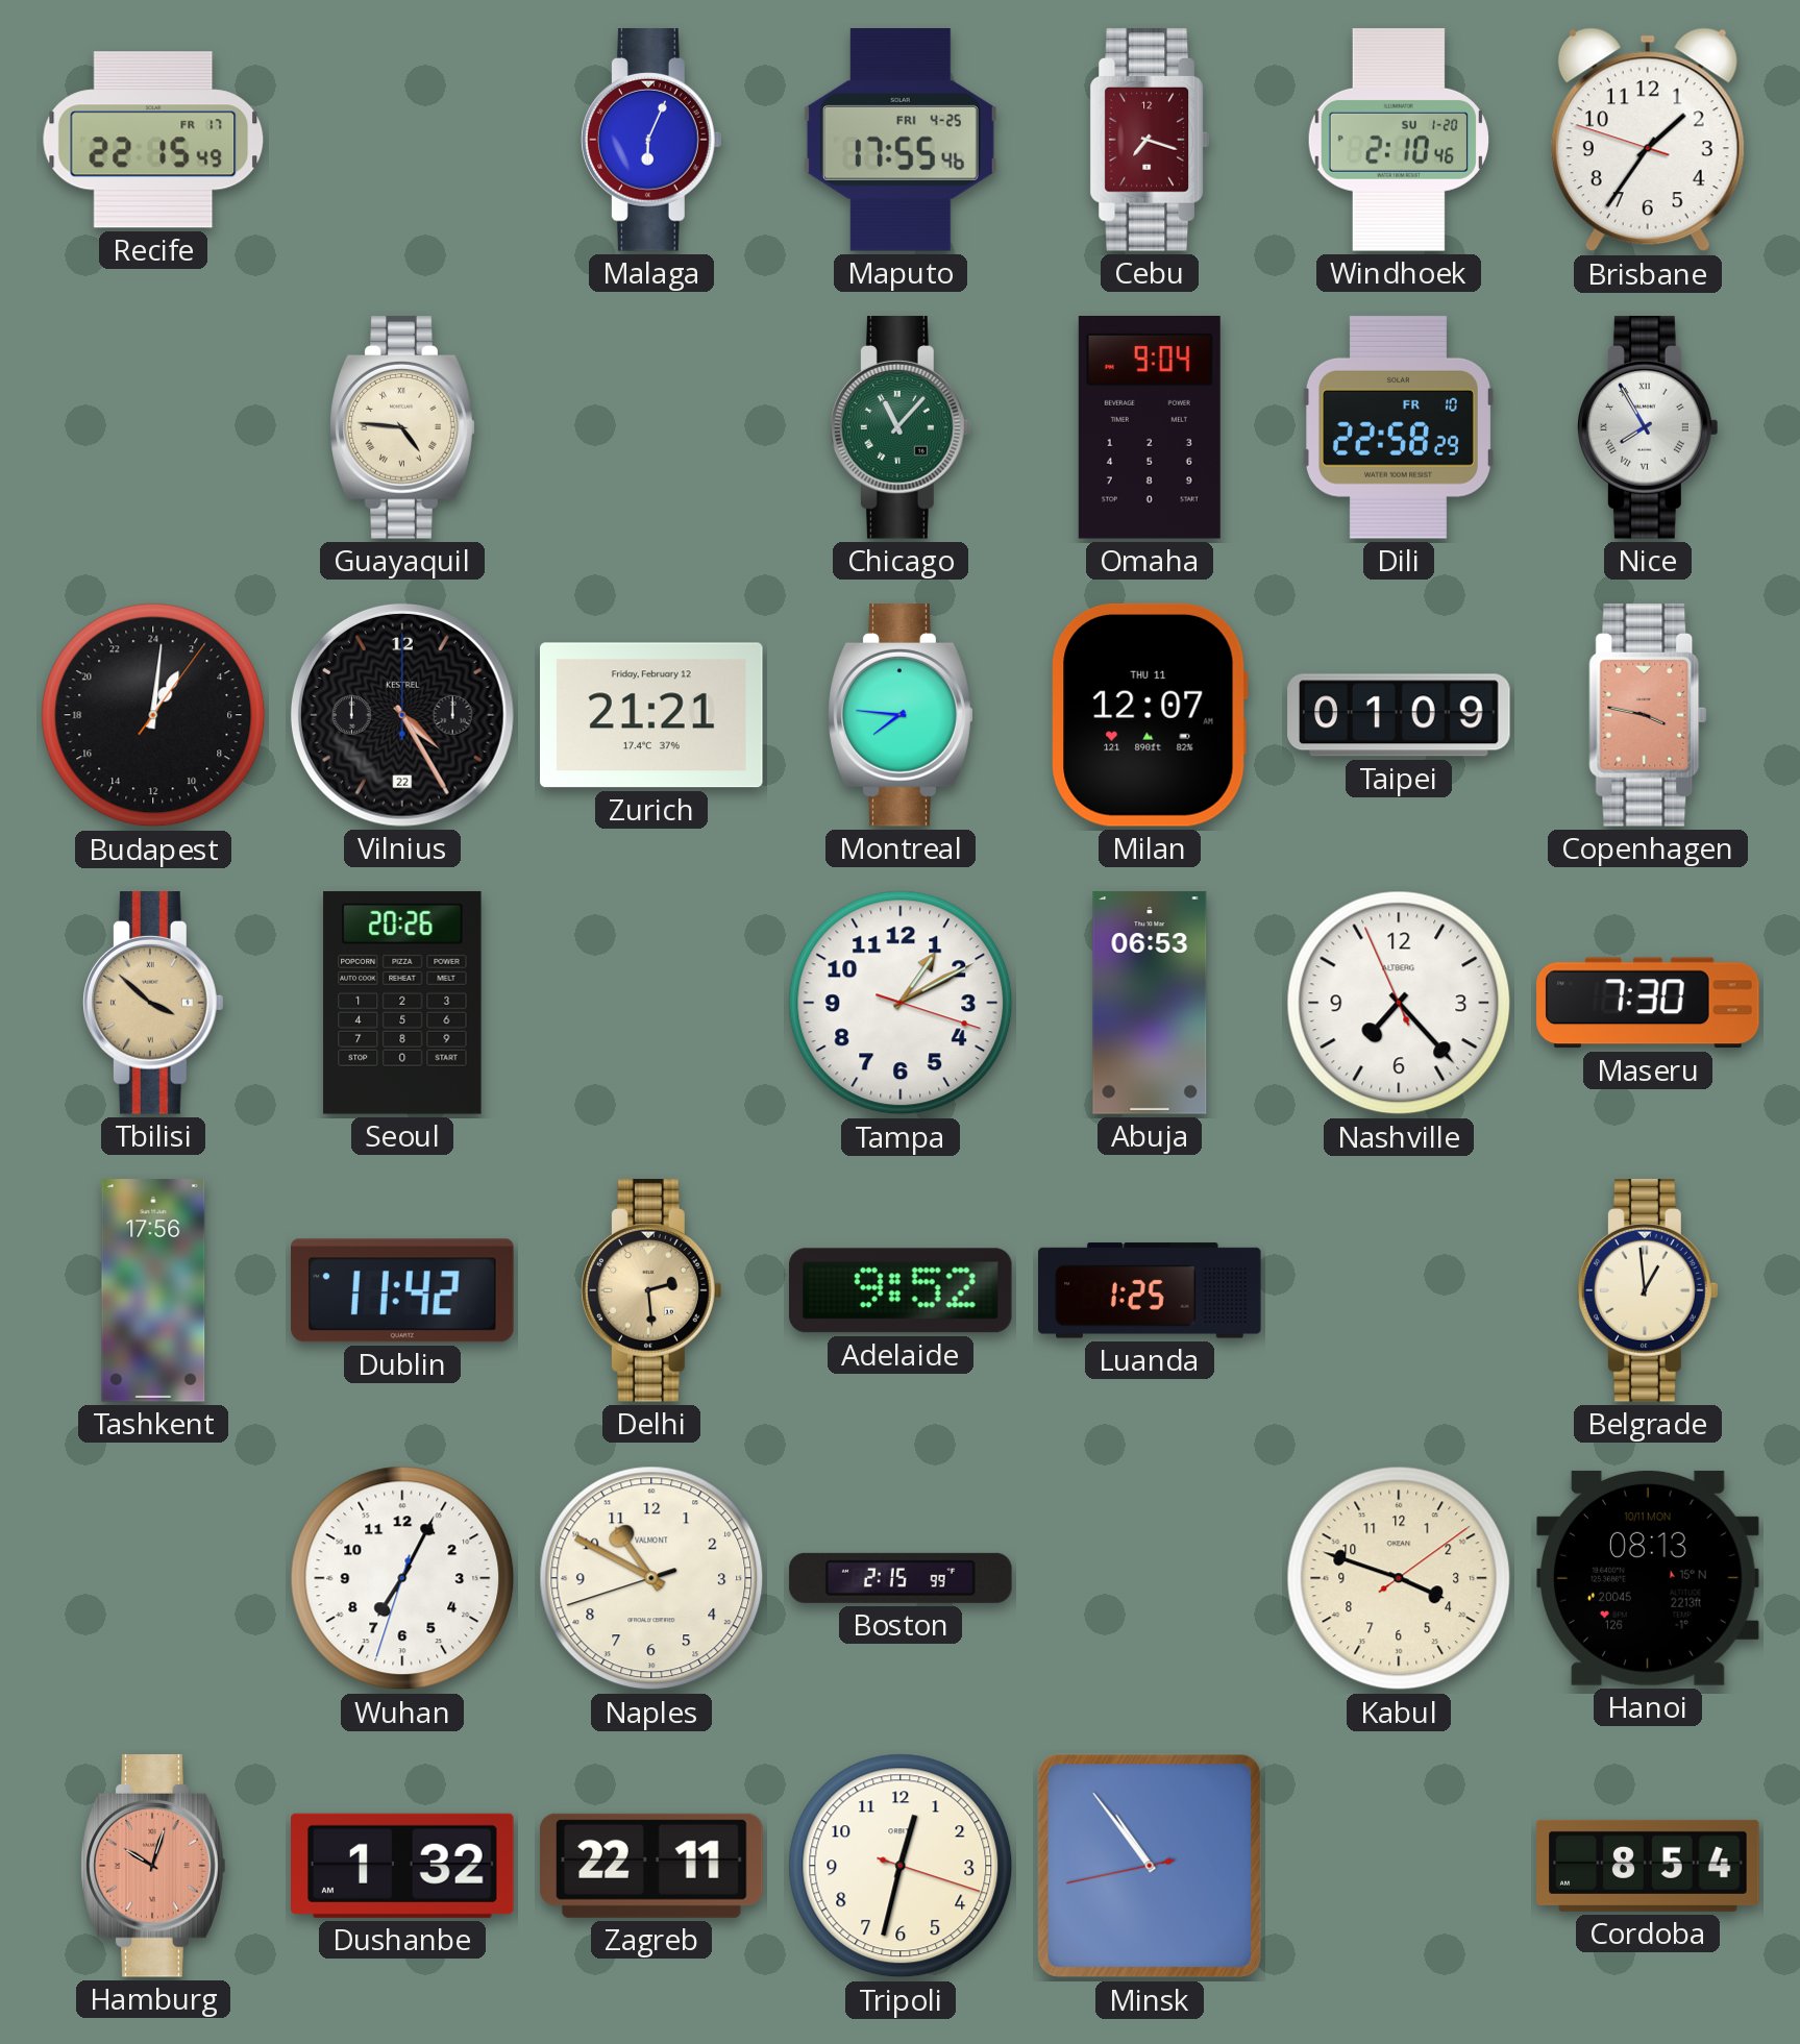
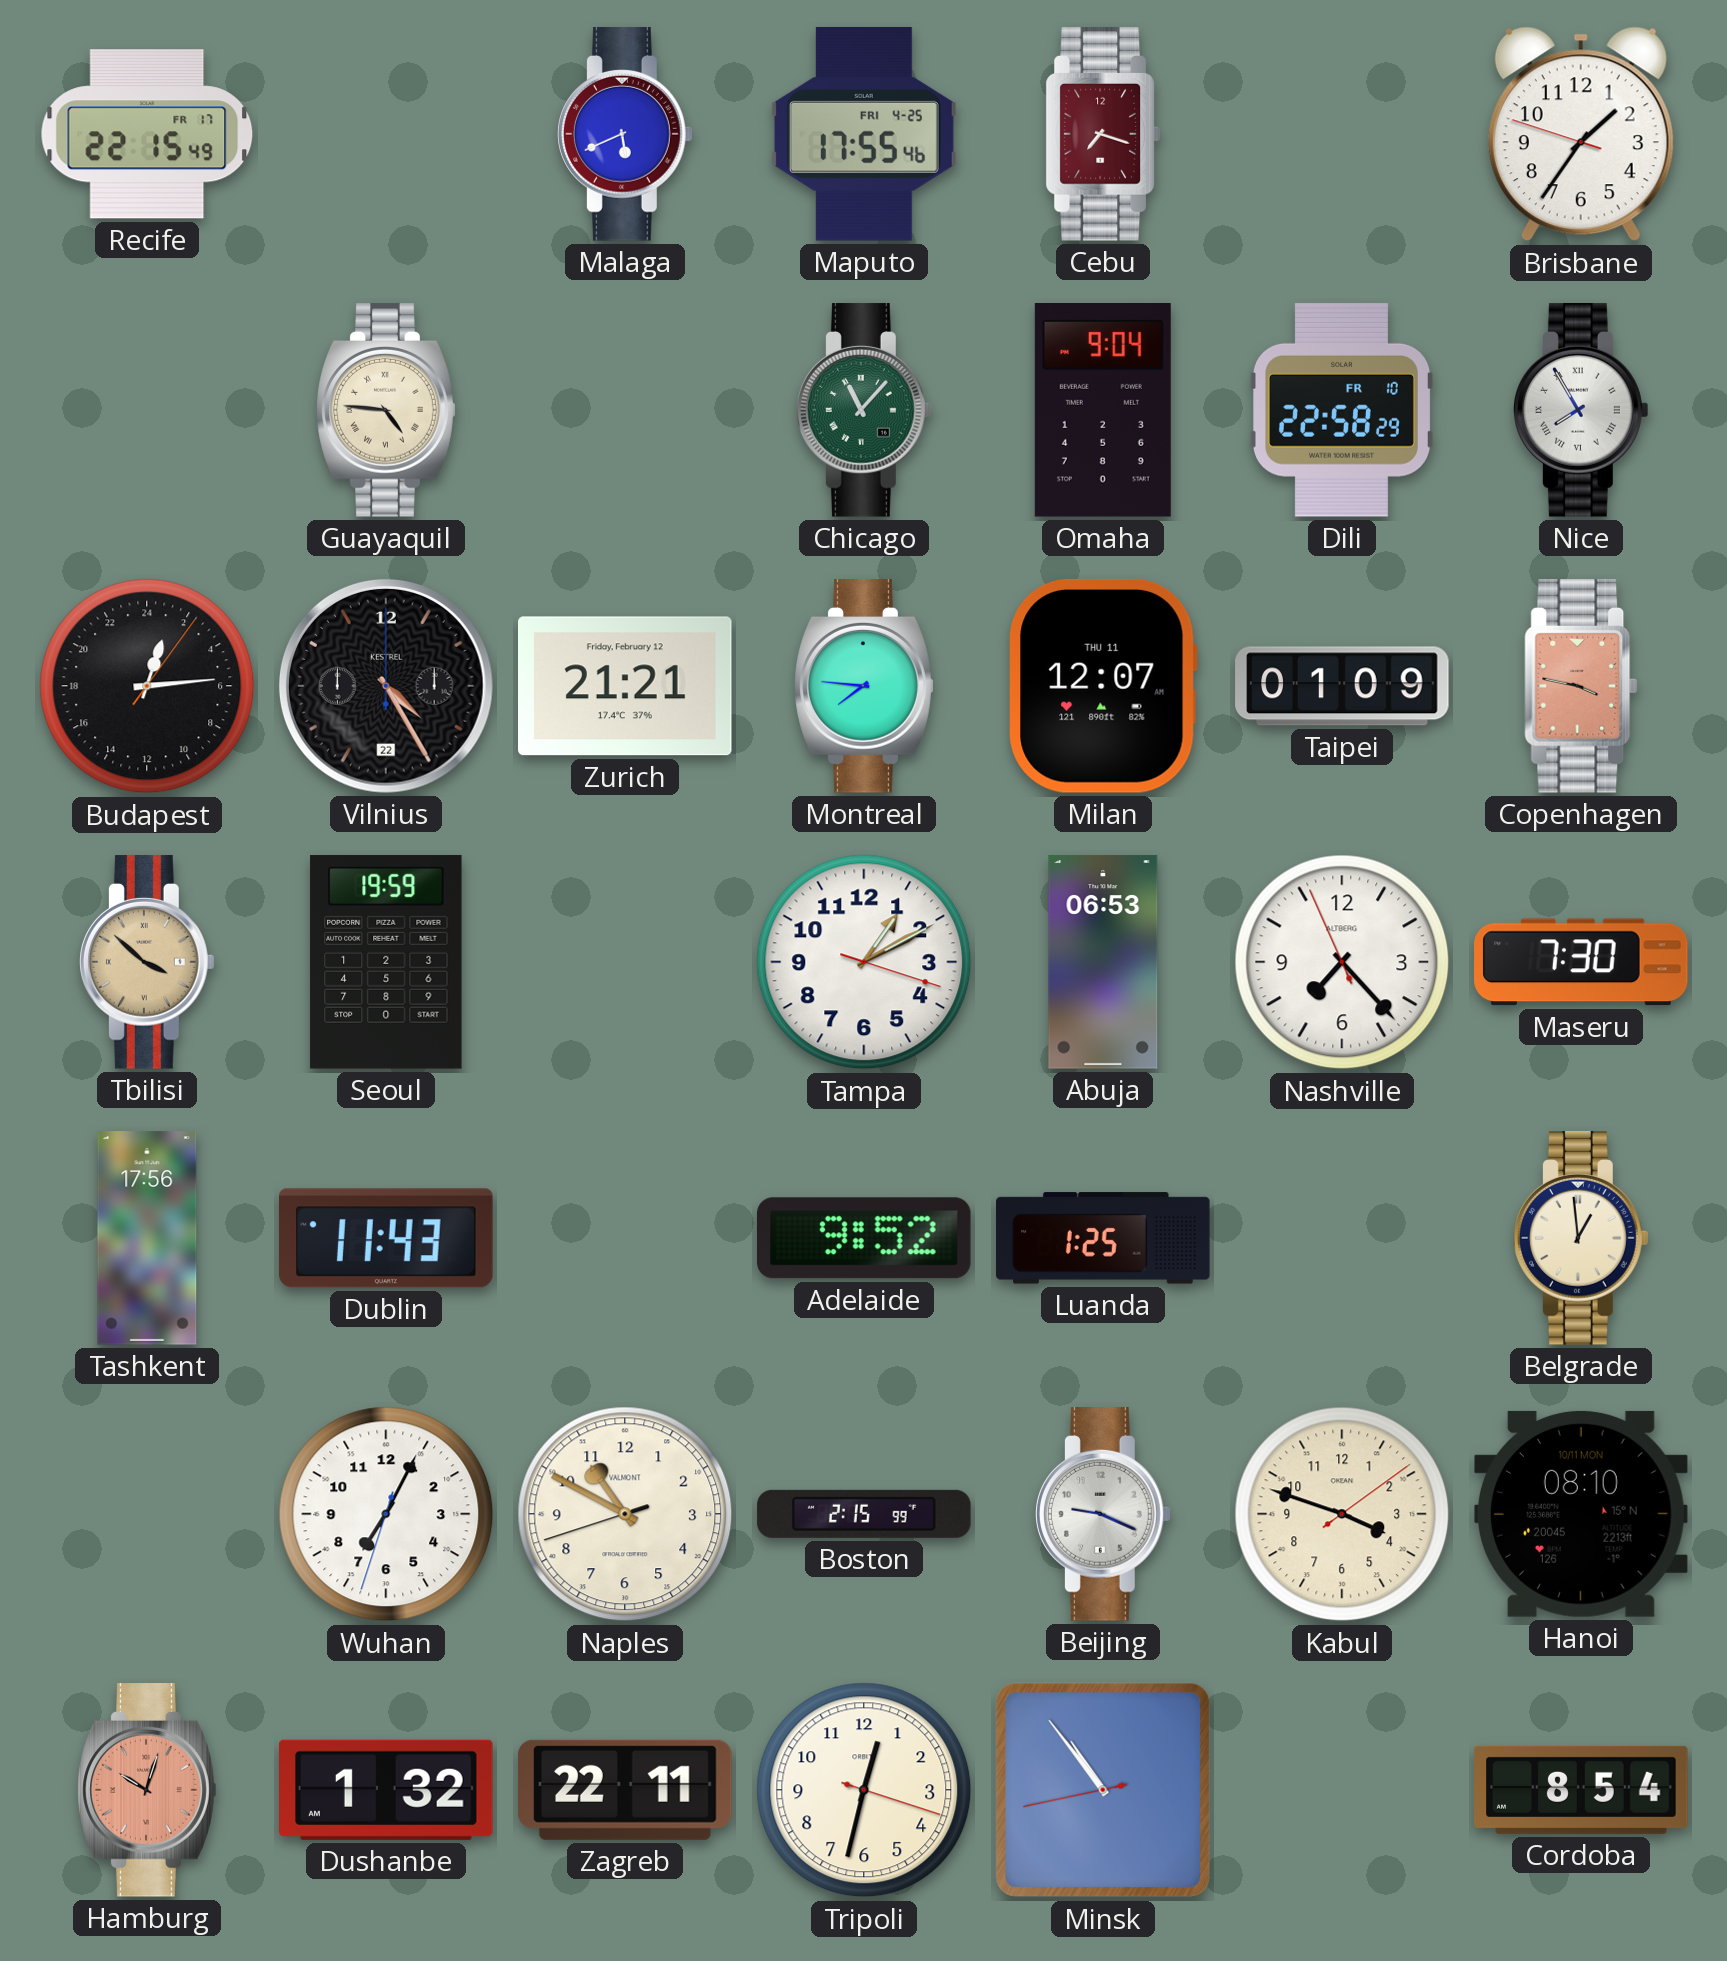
Malaga: 6:04 -> 5:41 (625, 134)
Windhoek: 2:10 -> none (1399, 140)
Budapest: 2:01 -> 1:14 (147, 686)
Seoul: 20:26 -> 19:59 (386, 962)
Dublin: 11:42 -> 11:43 (386, 1238)
Delhi: 2:29 -> none (651, 1290)
Beijing: none -> 9:19 (1103, 1514)
Hanoi: 08:13 -> 08:10 (1582, 1514)
